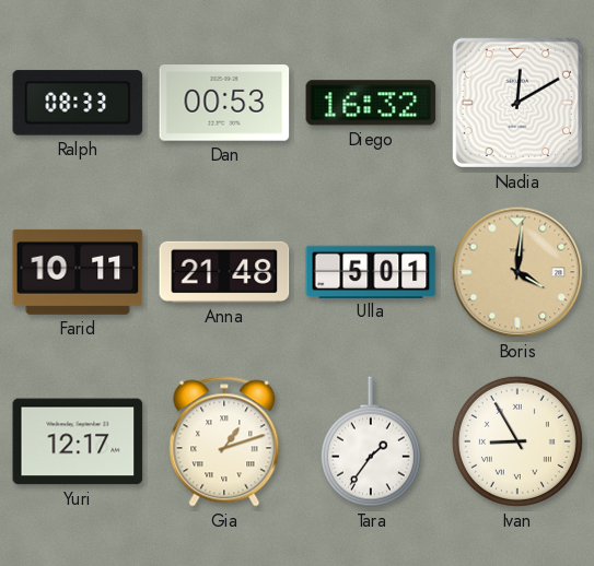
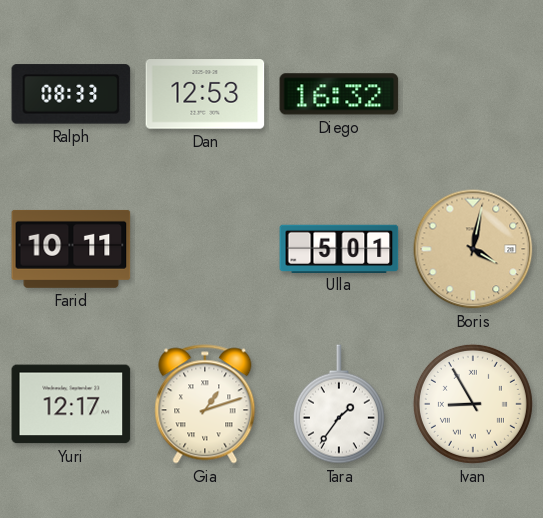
Dan: 00:53 -> 12:53 (205, 94)
Nadia: 12:10 -> none (517, 103)
Anna: 21:48 -> none (224, 272)
Boris: 4:01 -> 4:02 (473, 249)
